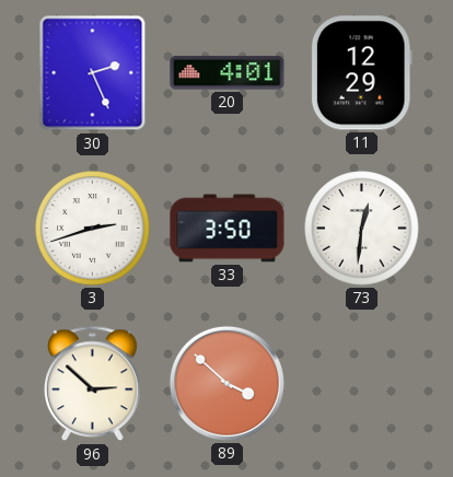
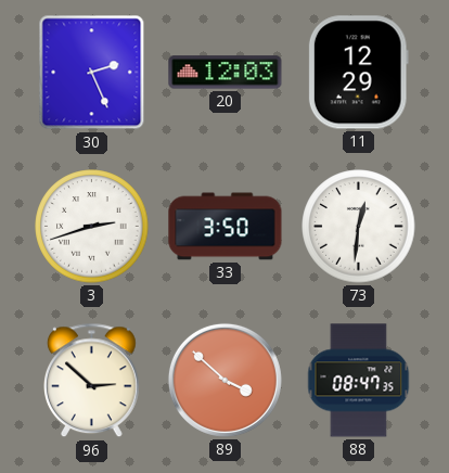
20: 4:01 -> 12:03 (226, 73)
88: none -> 08:47 (359, 381)
